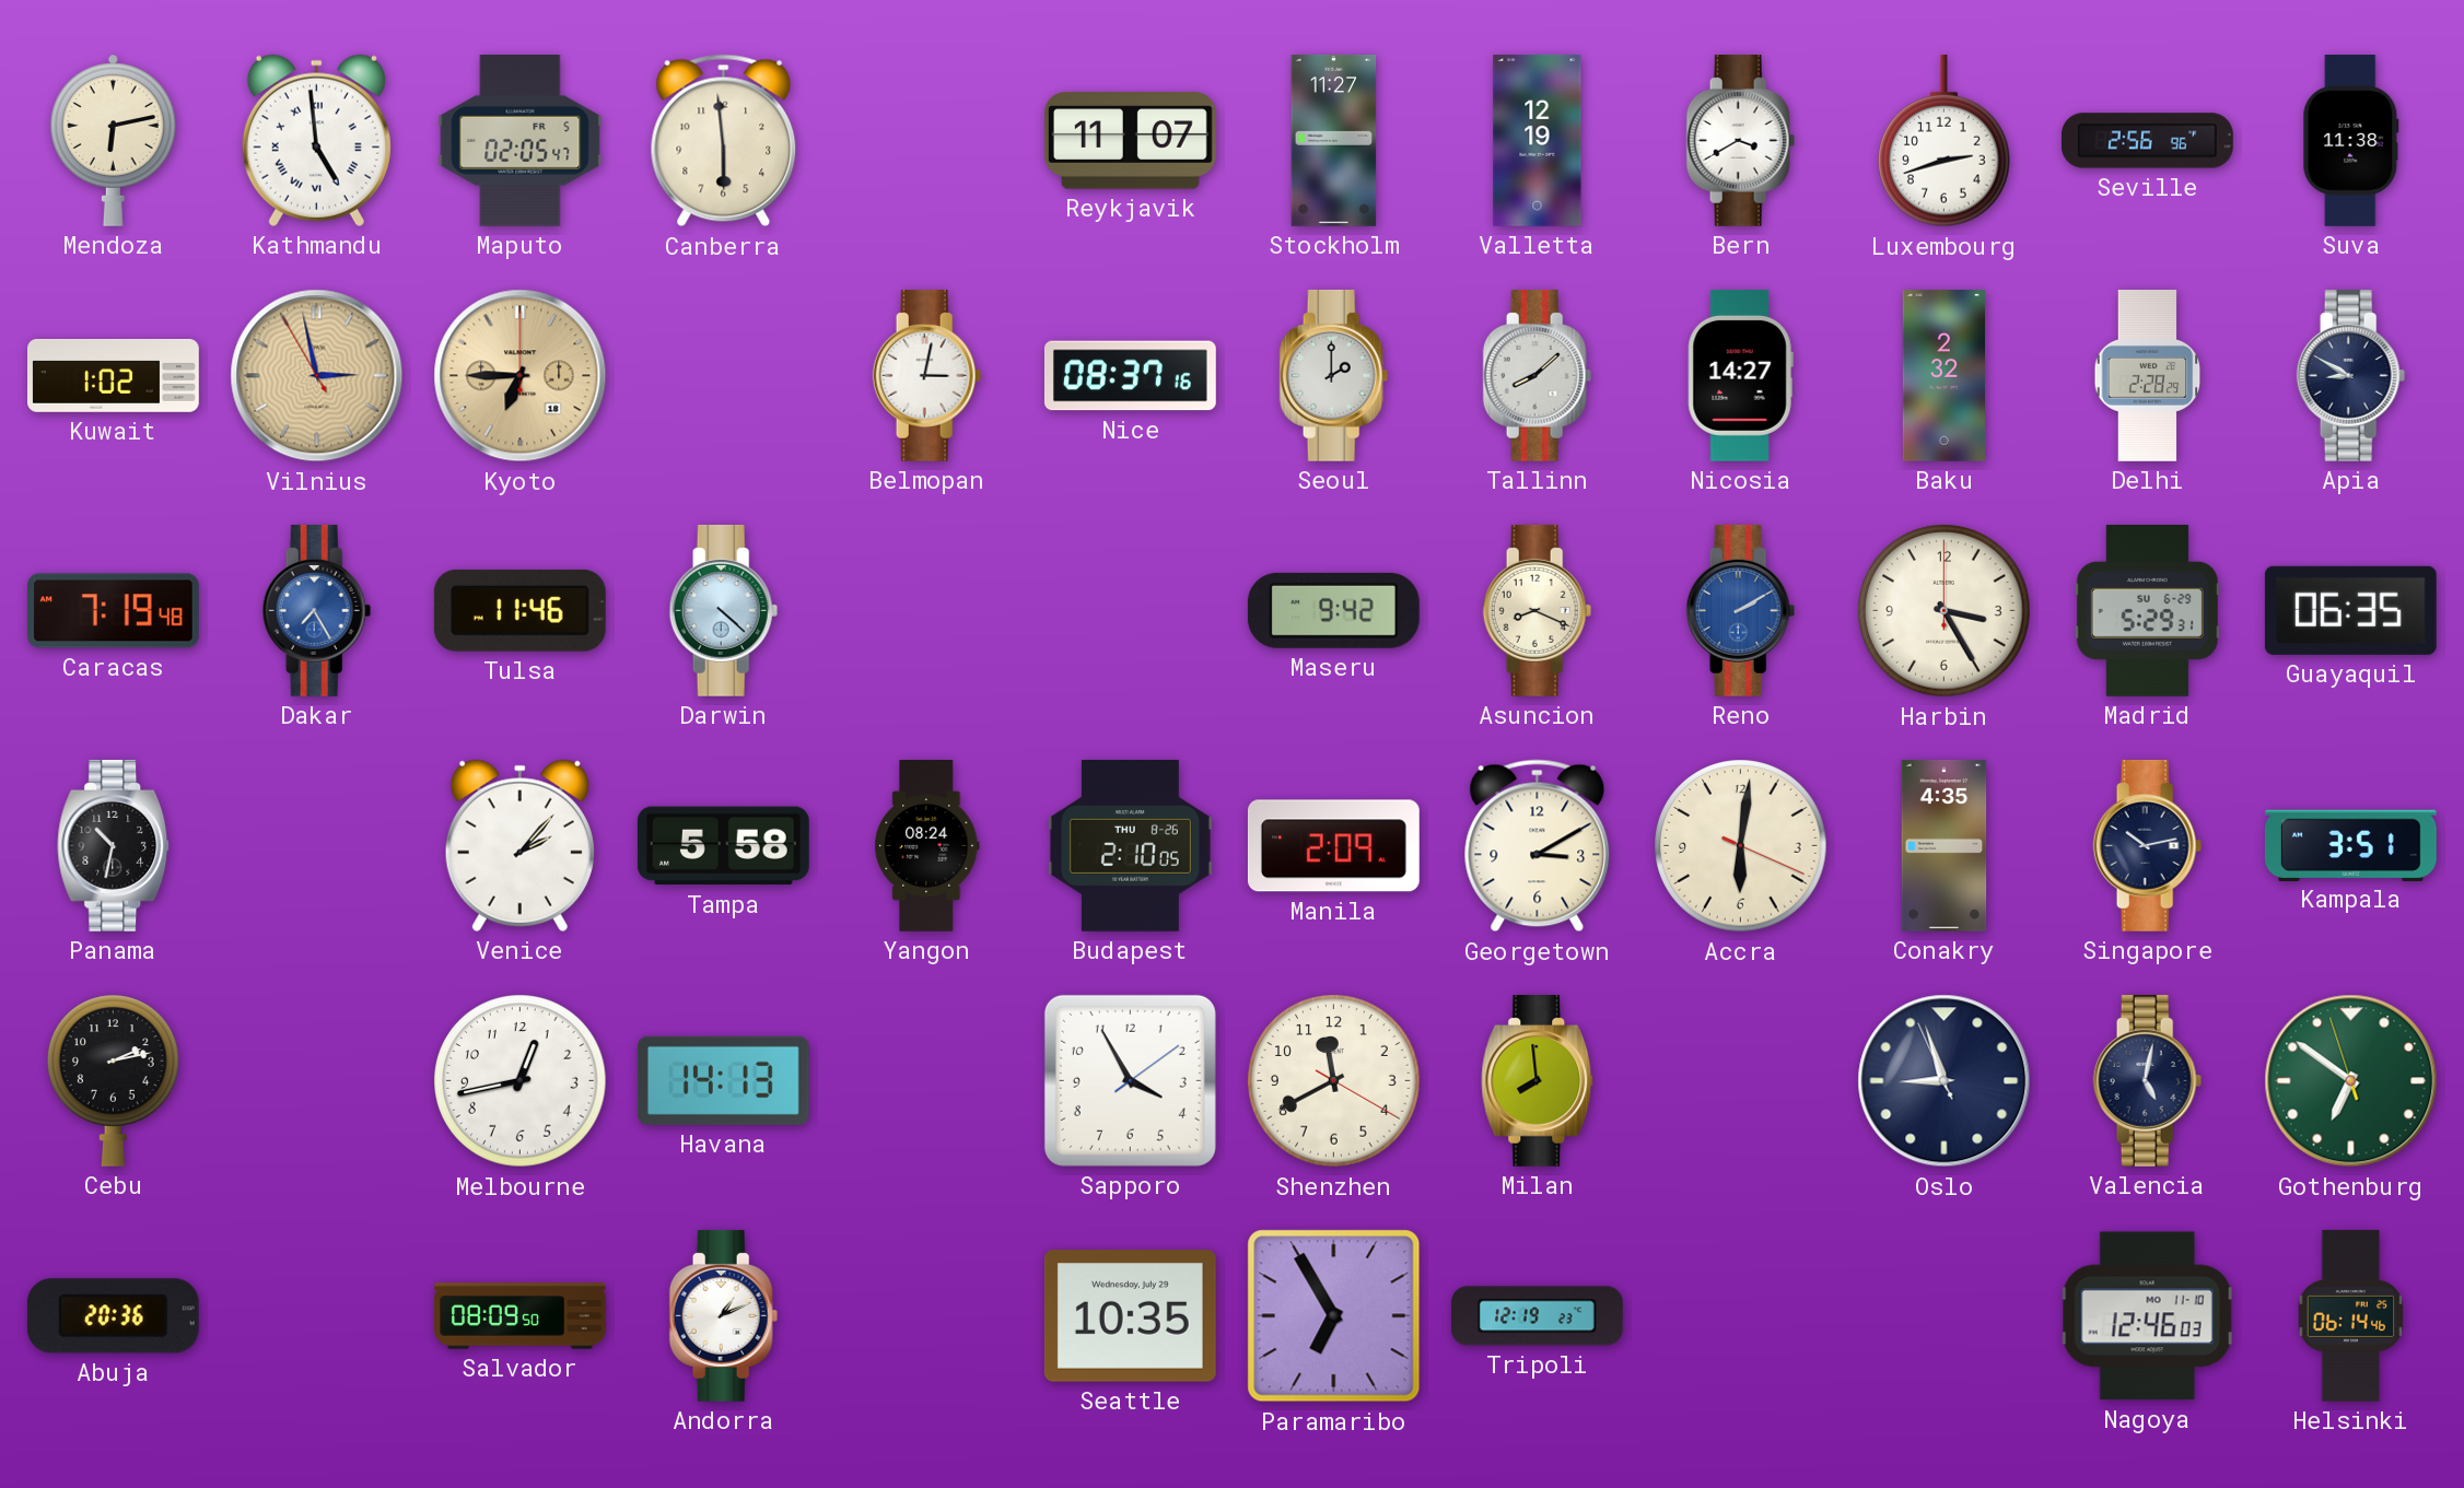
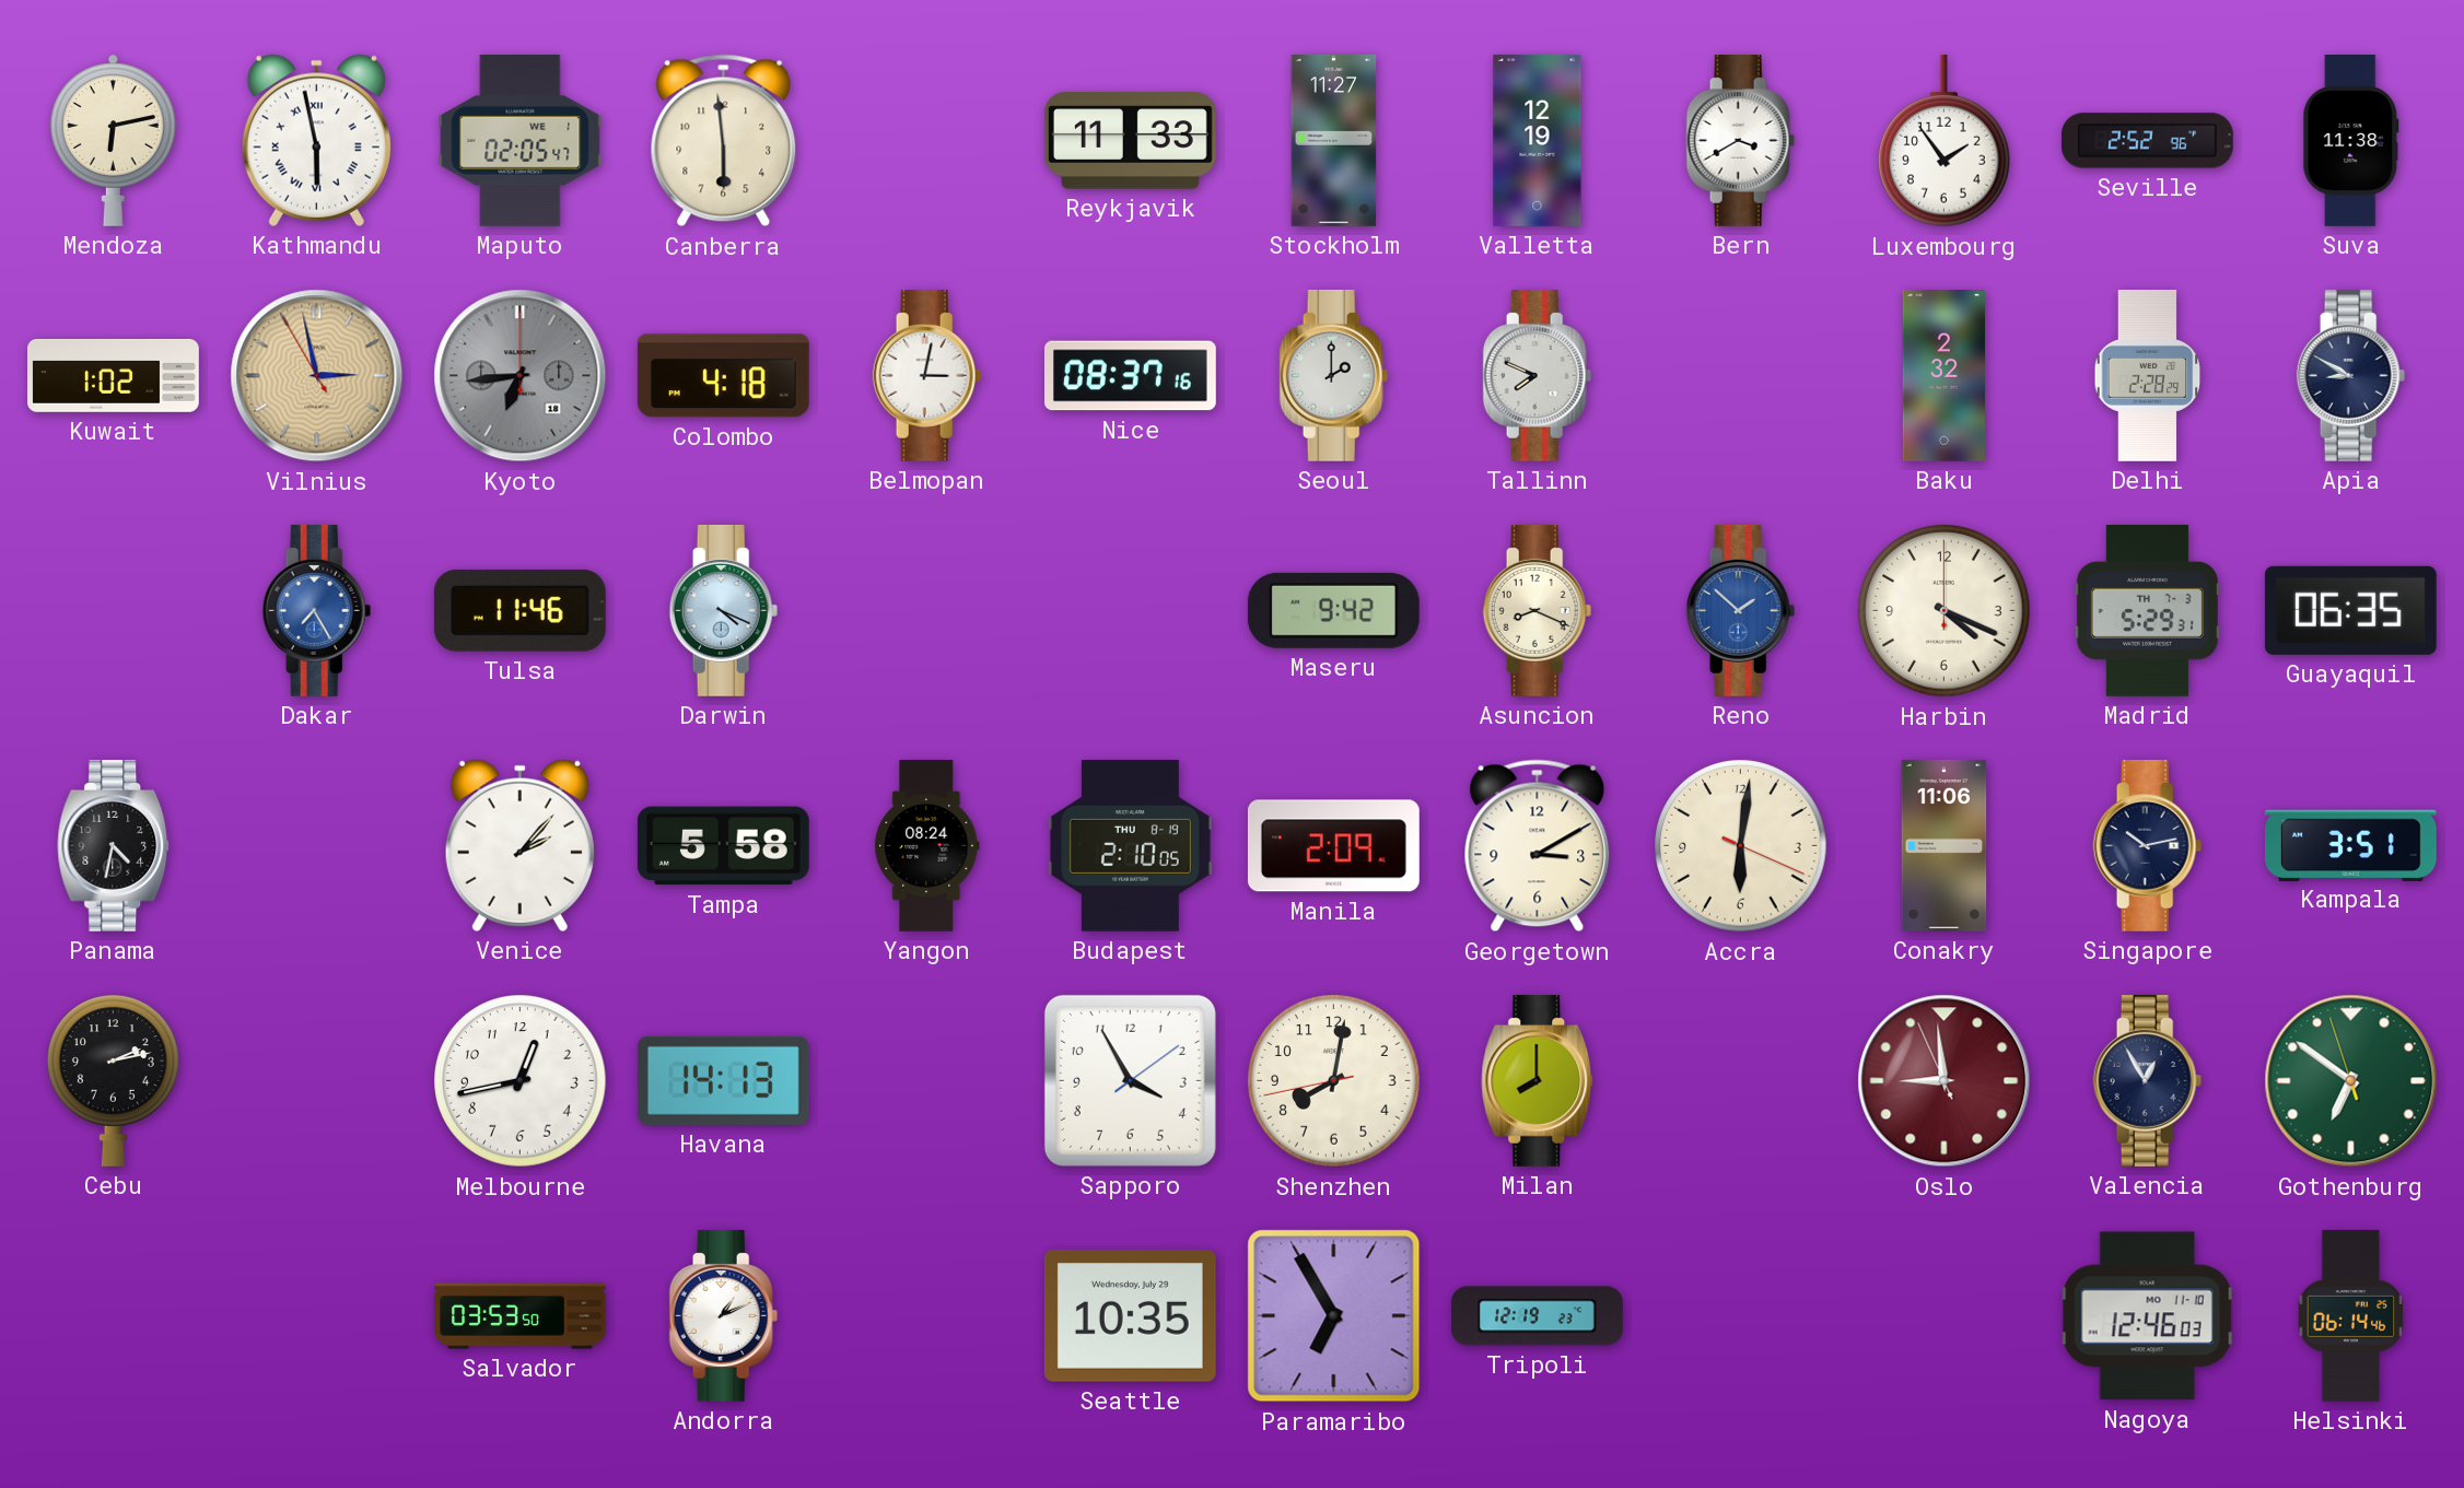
Kathmandu: 4:59 -> 5:58 (316, 140)
Maputo date: FR 5 -> WE 1 (521, 140)
Reykjavik: 11:07 -> 11:33 (1130, 141)
Luxembourg: 2:42 -> 1:54 (1945, 141)
Seville: 2:56 -> 2:52 (2147, 141)
Kyoto: 6:45 -> 6:44 (521, 376)
Kyoto dial: champagne -> grey (521, 376)
Colombo: none -> 4:18 (723, 376)
Tallinn: 8:08 -> 7:49 (1538, 375)
Nicosia: 14:27 -> none (1740, 375)
Caracas: 7:19 -> none (113, 611)
Darwin: 4:22 -> 4:19 (724, 610)
Reno: 2:10 -> 1:52 (1741, 610)
Harbin: 3:25 -> 4:19 (1945, 611)
Madrid date: SU 6-29 -> TH 7-3 (2147, 610)
Panama: 10:32 -> 4:32 (114, 845)
Budapest date: THU 8-26 -> THU 8-19 (1130, 845)
Conakry: 4:35 -> 11:06 (1945, 846)
Shenzhen: 11:40 -> 8:01 (1334, 1081)
Milan: 7:59 -> 8:00 (1538, 1080)
Oslo: 8:56 -> 8:58 (1945, 1081)
Oslo dial: navy -> burgundy (1945, 1081)
Valencia: 5:02 -> 12:55 (2148, 1080)
Abuja: 20:36 -> none (113, 1316)
Salvador: 08:09 -> 03:53 (521, 1316)
